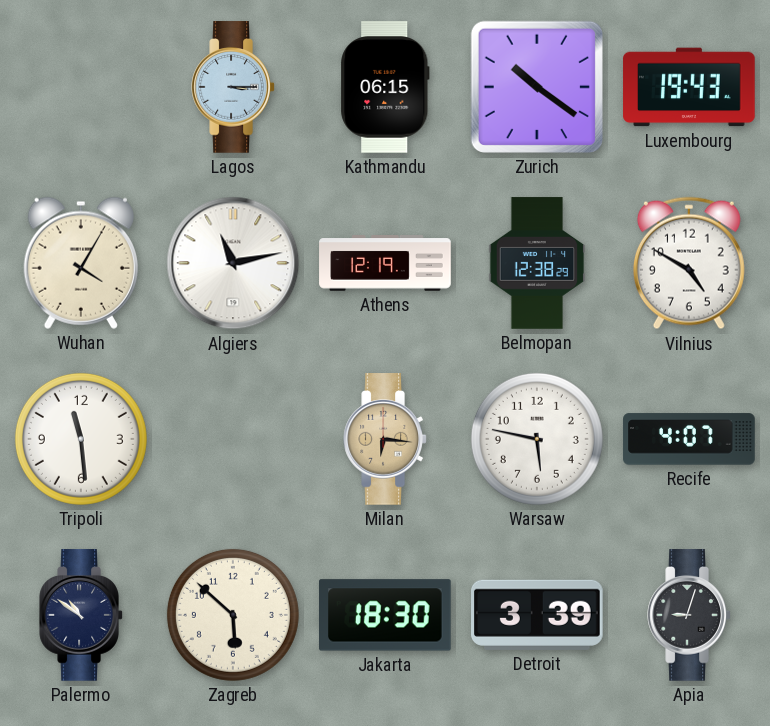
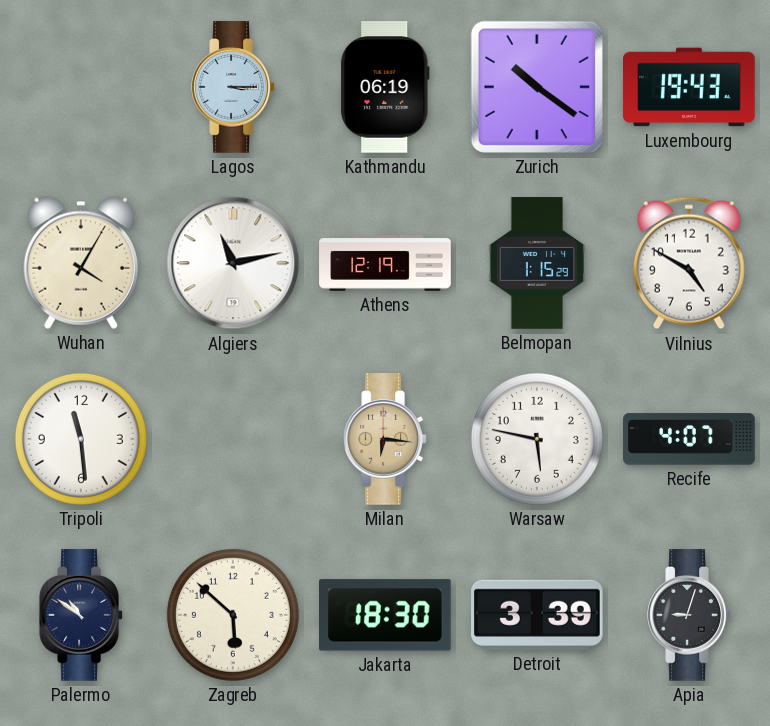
Kathmandu: 06:15 -> 06:19 (385, 87)
Belmopan: 12:38 -> 1:15 (537, 263)
